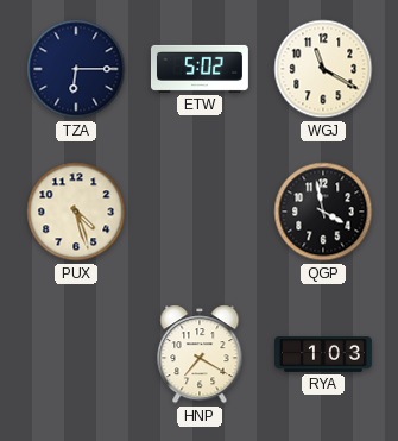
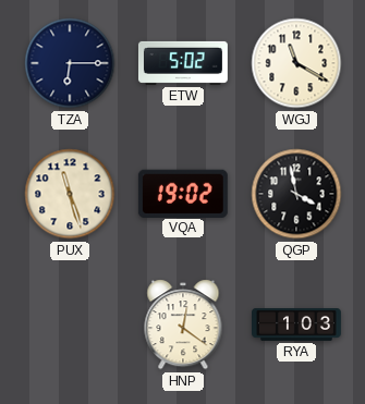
PUX: 4:27 -> 11:27 (70, 194)
VQA: none -> 19:02 (183, 193)
HNP: 7:20 -> 12:21 (183, 325)
